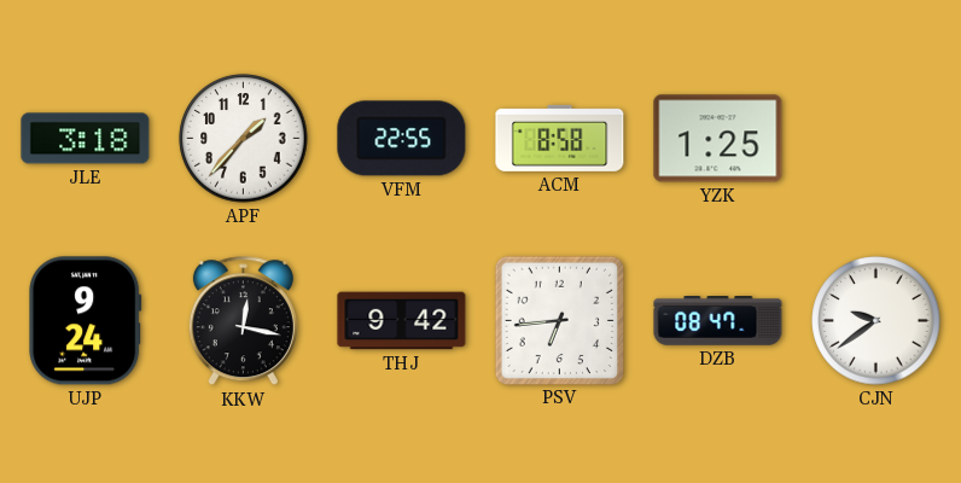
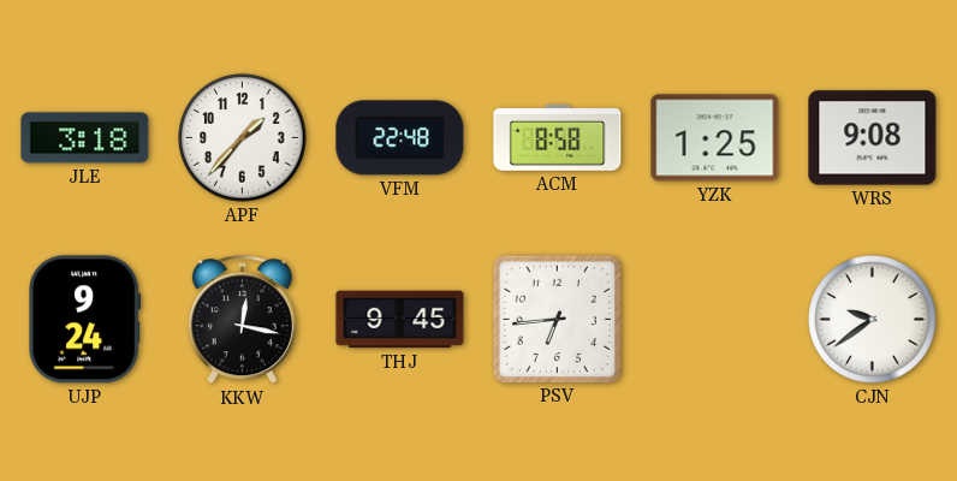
VFM: 22:55 -> 22:48 (400, 138)
WRS: none -> 9:08 (873, 138)
THJ: 9:42 -> 9:45 (400, 320)
DZB: 08:47 -> none (718, 321)
